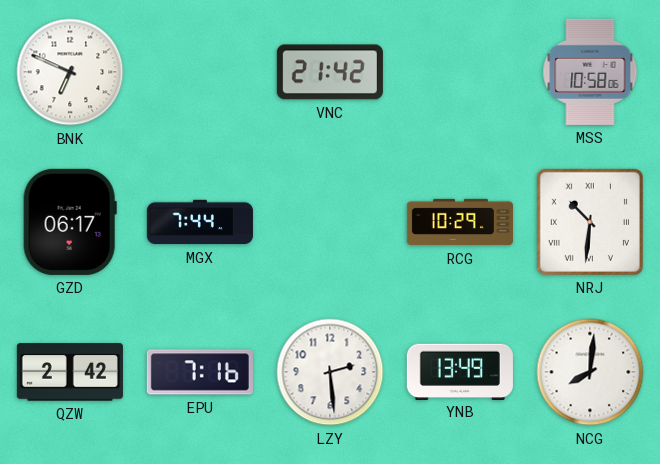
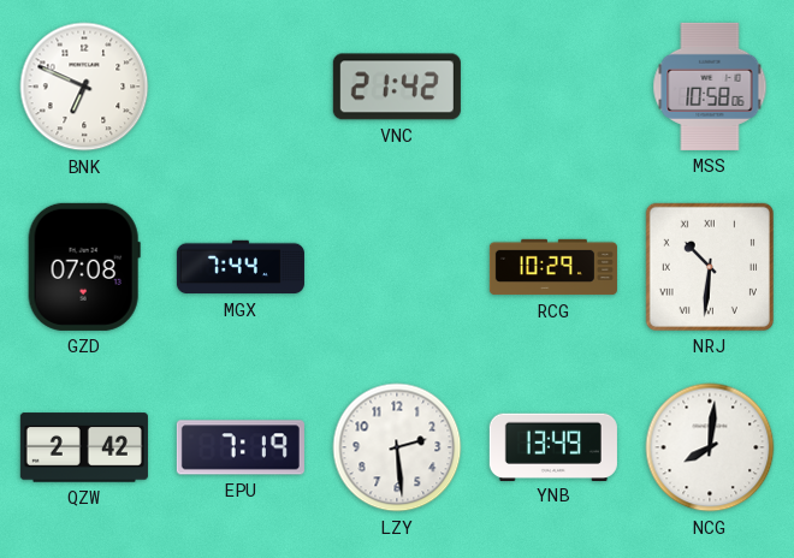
GZD: 06:17 -> 07:08 (84, 267)
EPU: 7:16 -> 7:19 (241, 447)
